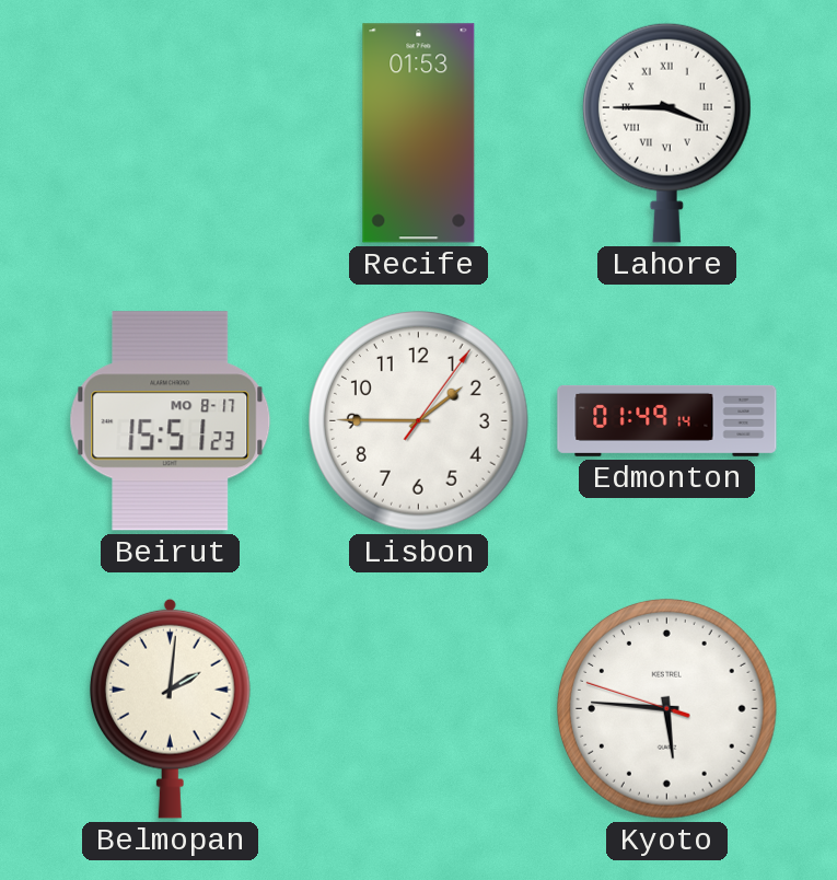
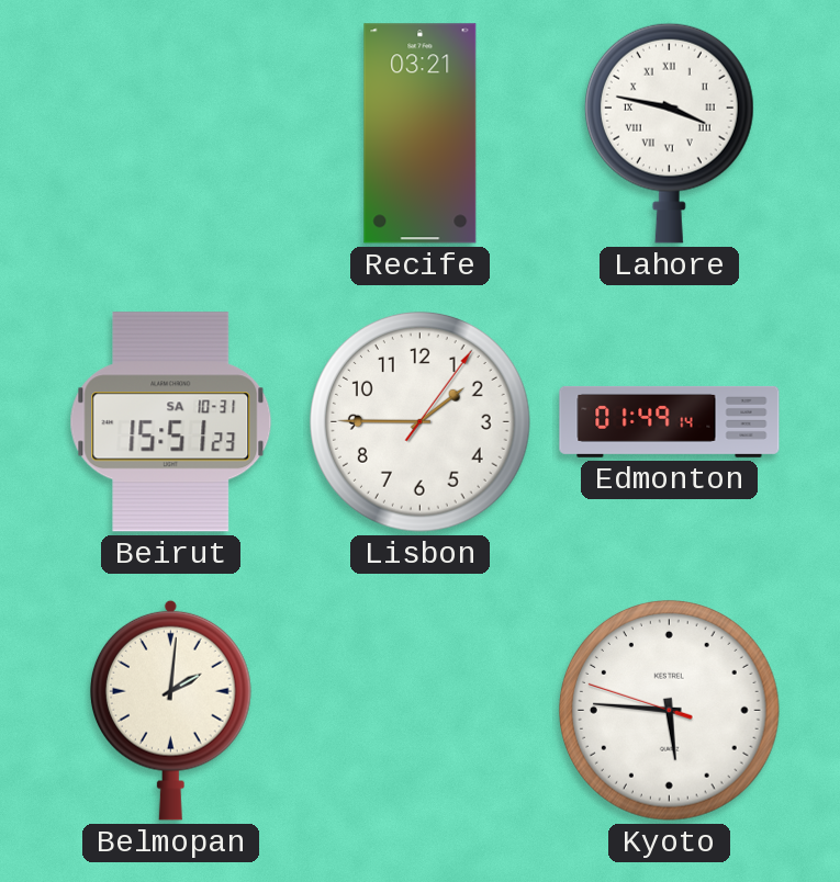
Recife: 01:53 -> 03:21 (421, 134)
Lahore: 3:45 -> 3:47 (669, 133)
Beirut date: MO 8-17 -> SA 10-31 (171, 422)
